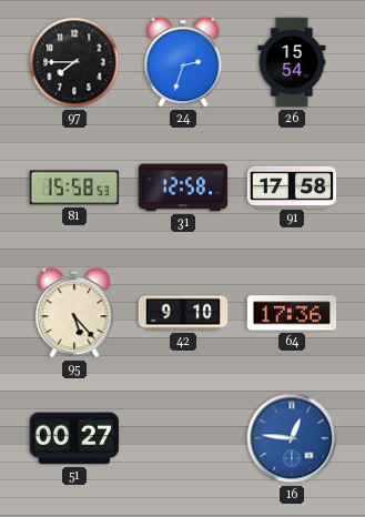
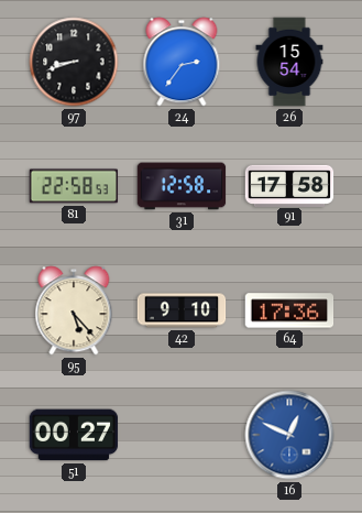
97: 7:45 -> 8:42 (74, 62)
24: 2:33 -> 2:36 (182, 62)
81: 15:58 -> 22:58 (74, 186)
16: 12:46 -> 12:49 (289, 435)
